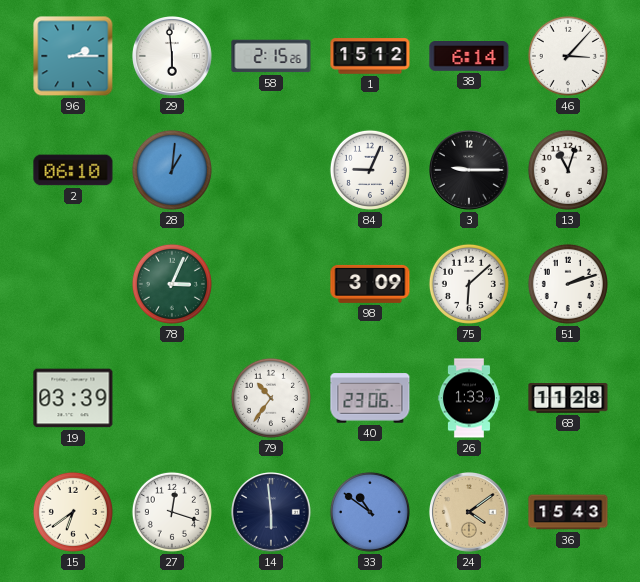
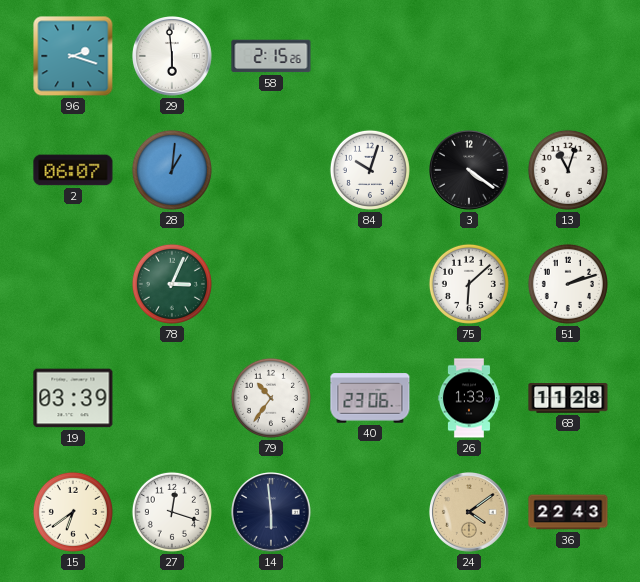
96: 2:15 -> 2:18 (73, 56)
1: 15:12 -> none (370, 56)
38: 6:14 -> none (469, 57)
46: 3:07 -> none (568, 56)
2: 06:10 -> 06:07 (73, 170)
84: 9:04 -> 10:03 (370, 170)
3: 9:15 -> 4:21 (470, 171)
98: 3:09 -> none (370, 284)
33: 10:51 -> none (370, 512)
36: 15:43 -> 22:43 (568, 512)
